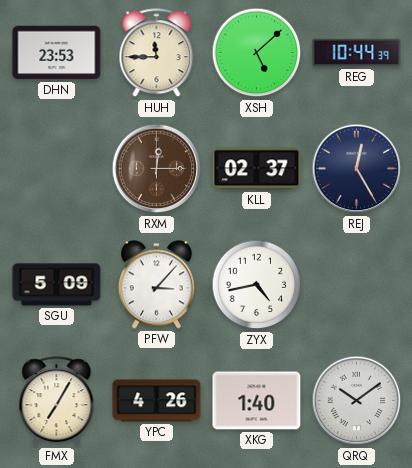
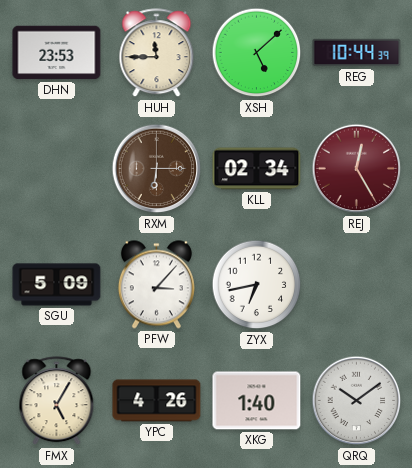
RXM: 12:15 -> 6:15 (157, 169)
KLL: 02:37 -> 02:34 (257, 169)
REJ dial: navy -> burgundy (357, 169)
ZYX: 4:43 -> 6:43 (257, 285)
FMX: 7:05 -> 5:05 (57, 401)
